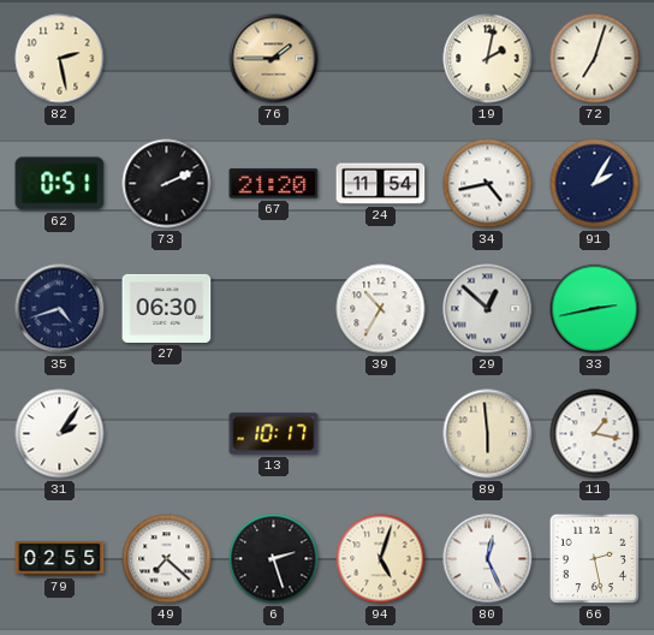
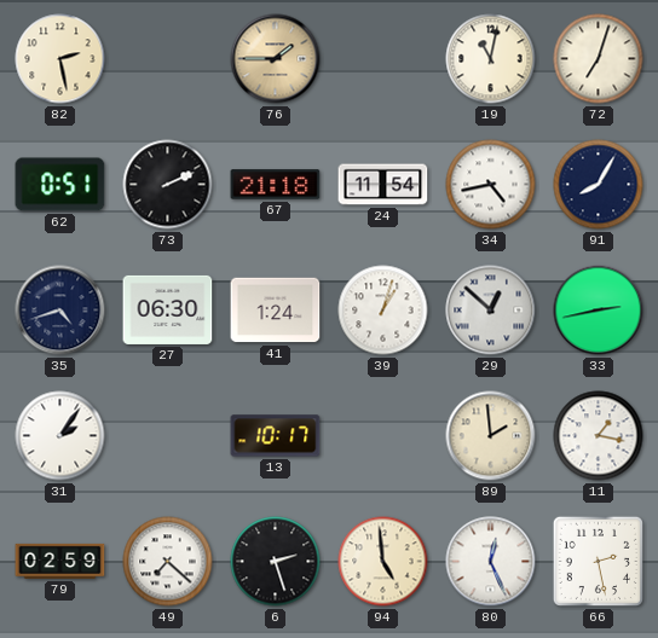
19: 2:02 -> 11:02 (491, 59)
67: 21:20 -> 21:18 (276, 185)
91: 2:05 -> 8:05 (599, 185)
41: none -> 1:24 (276, 311)
39: 10:35 -> 1:03 (383, 311)
89: 5:59 -> 1:59 (491, 436)
79: 02:55 -> 02:59 (60, 561)
94: 5:03 -> 4:59 (383, 562)
